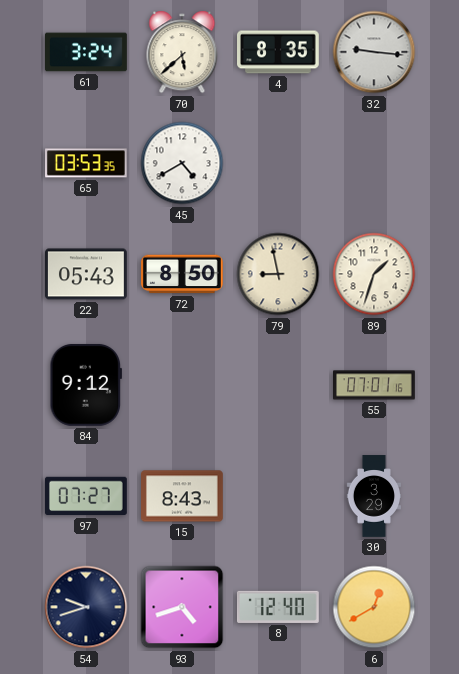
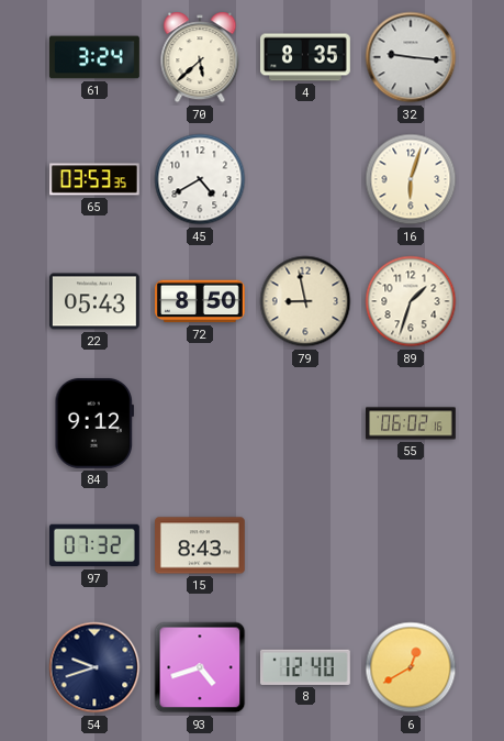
16: none -> 6:03 (411, 179)
55: 07:01 -> 06:02 (412, 423)
97: 07:27 -> 07:32 (96, 545)
30: 3:29 -> none (373, 496)
